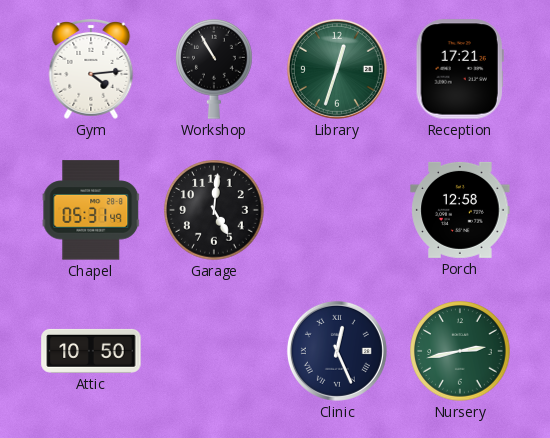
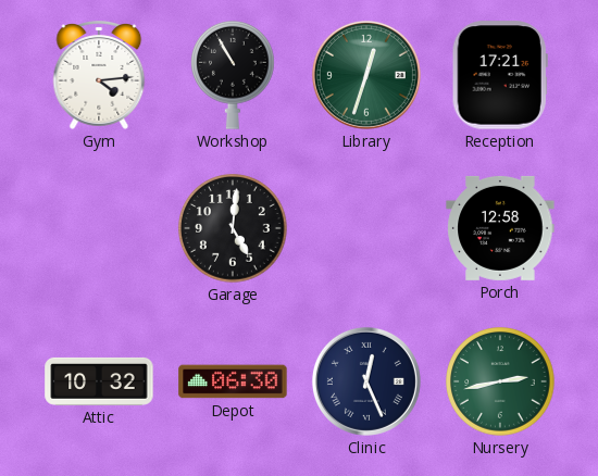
Chapel: 05:31 -> none (91, 210)
Attic: 10:50 -> 10:32 (99, 381)
Depot: none -> 06:30 (233, 381)
